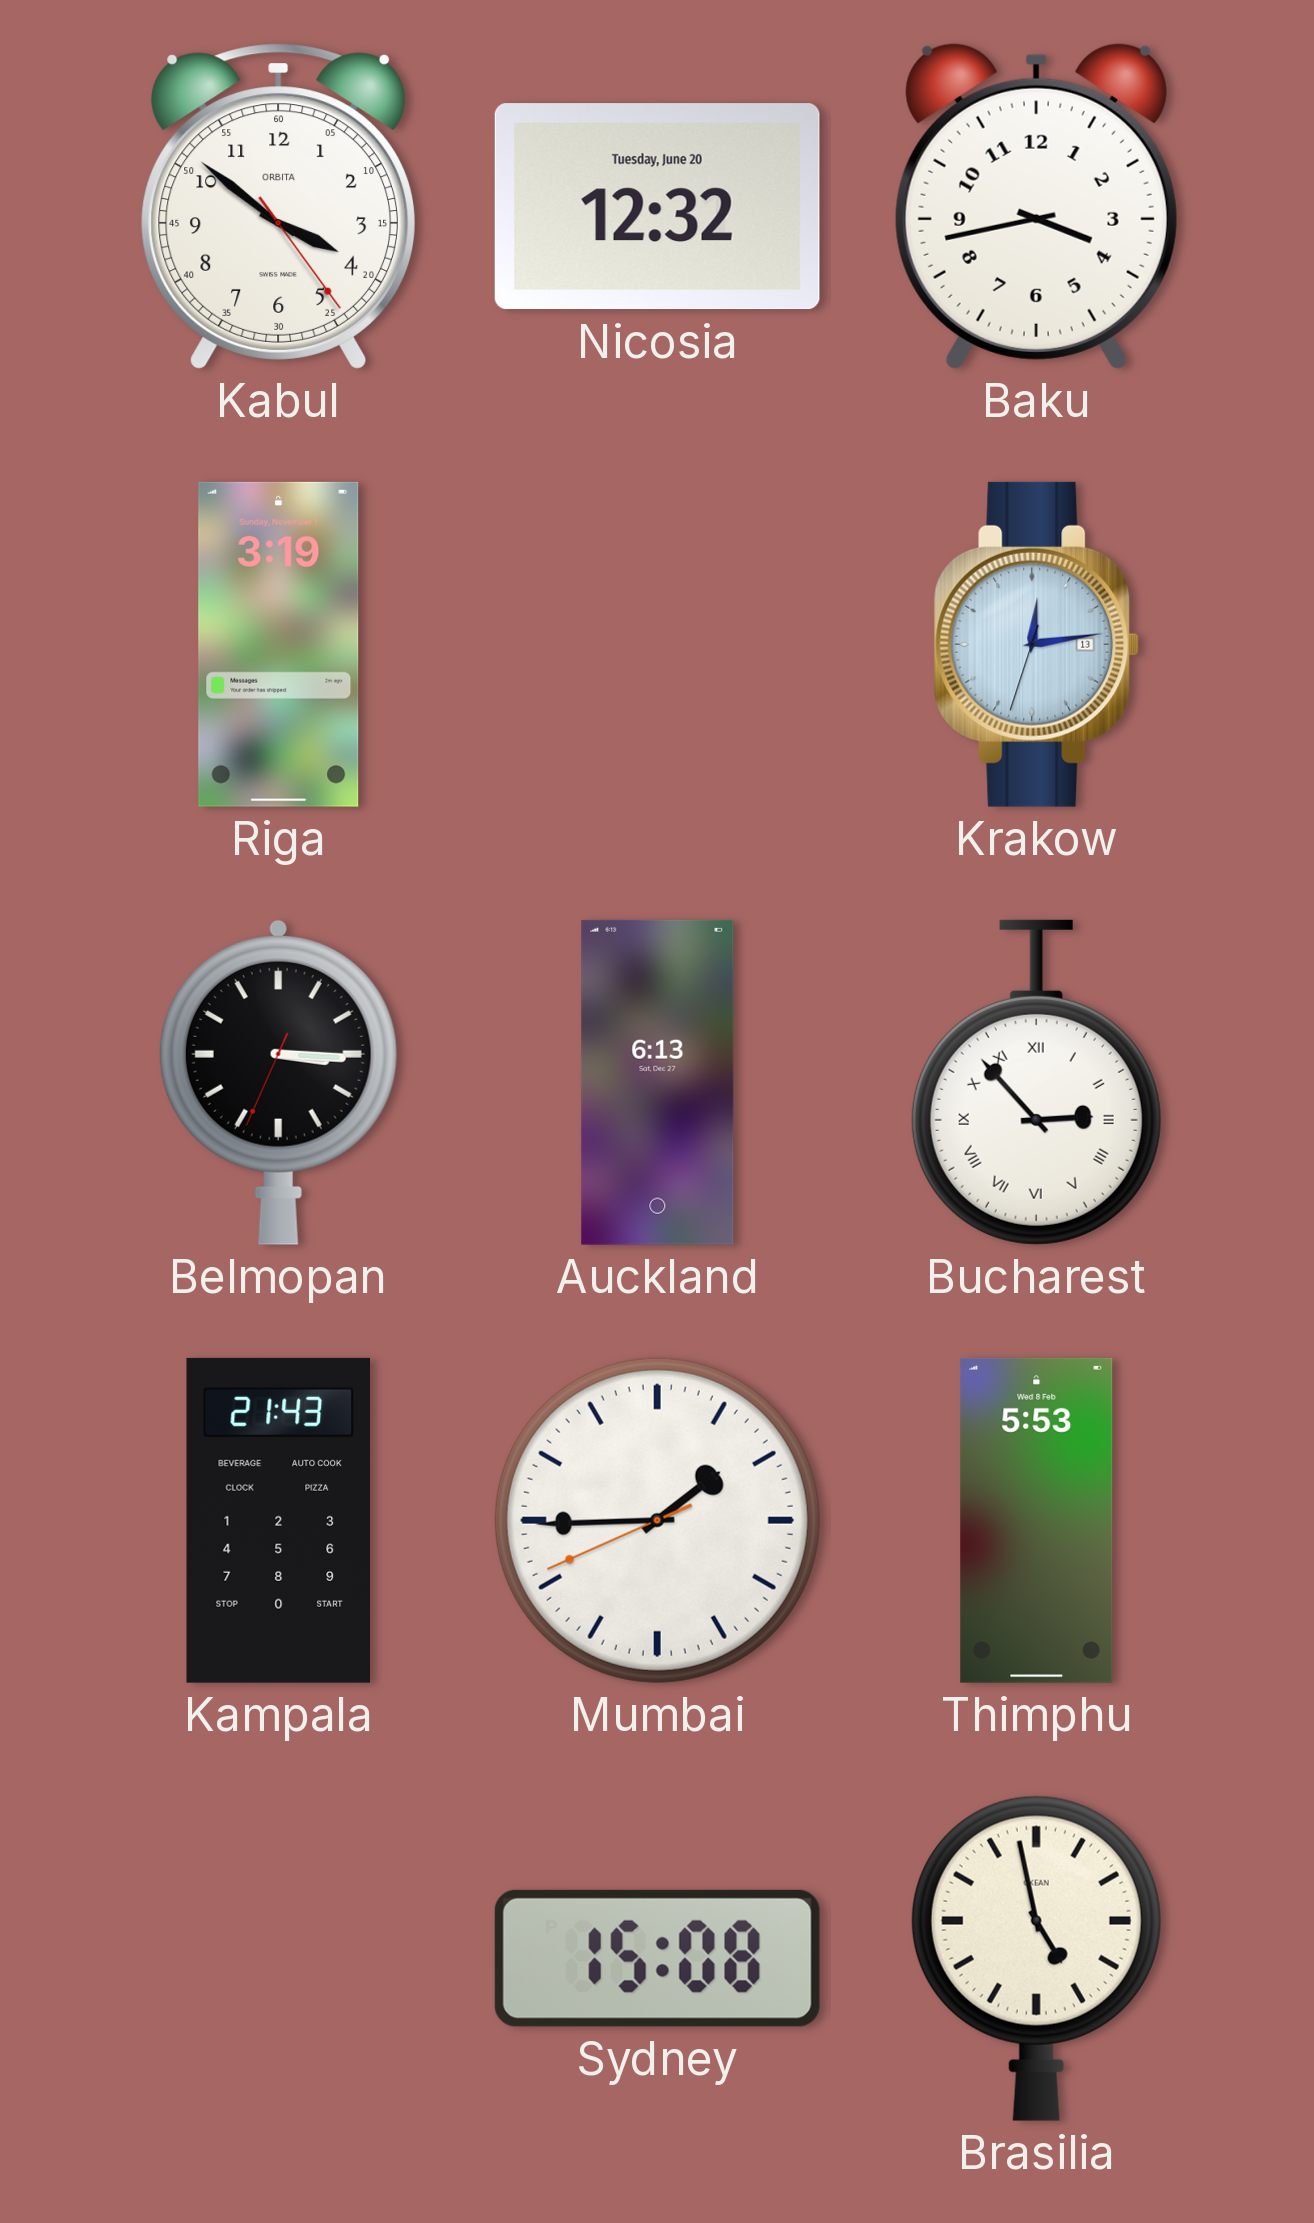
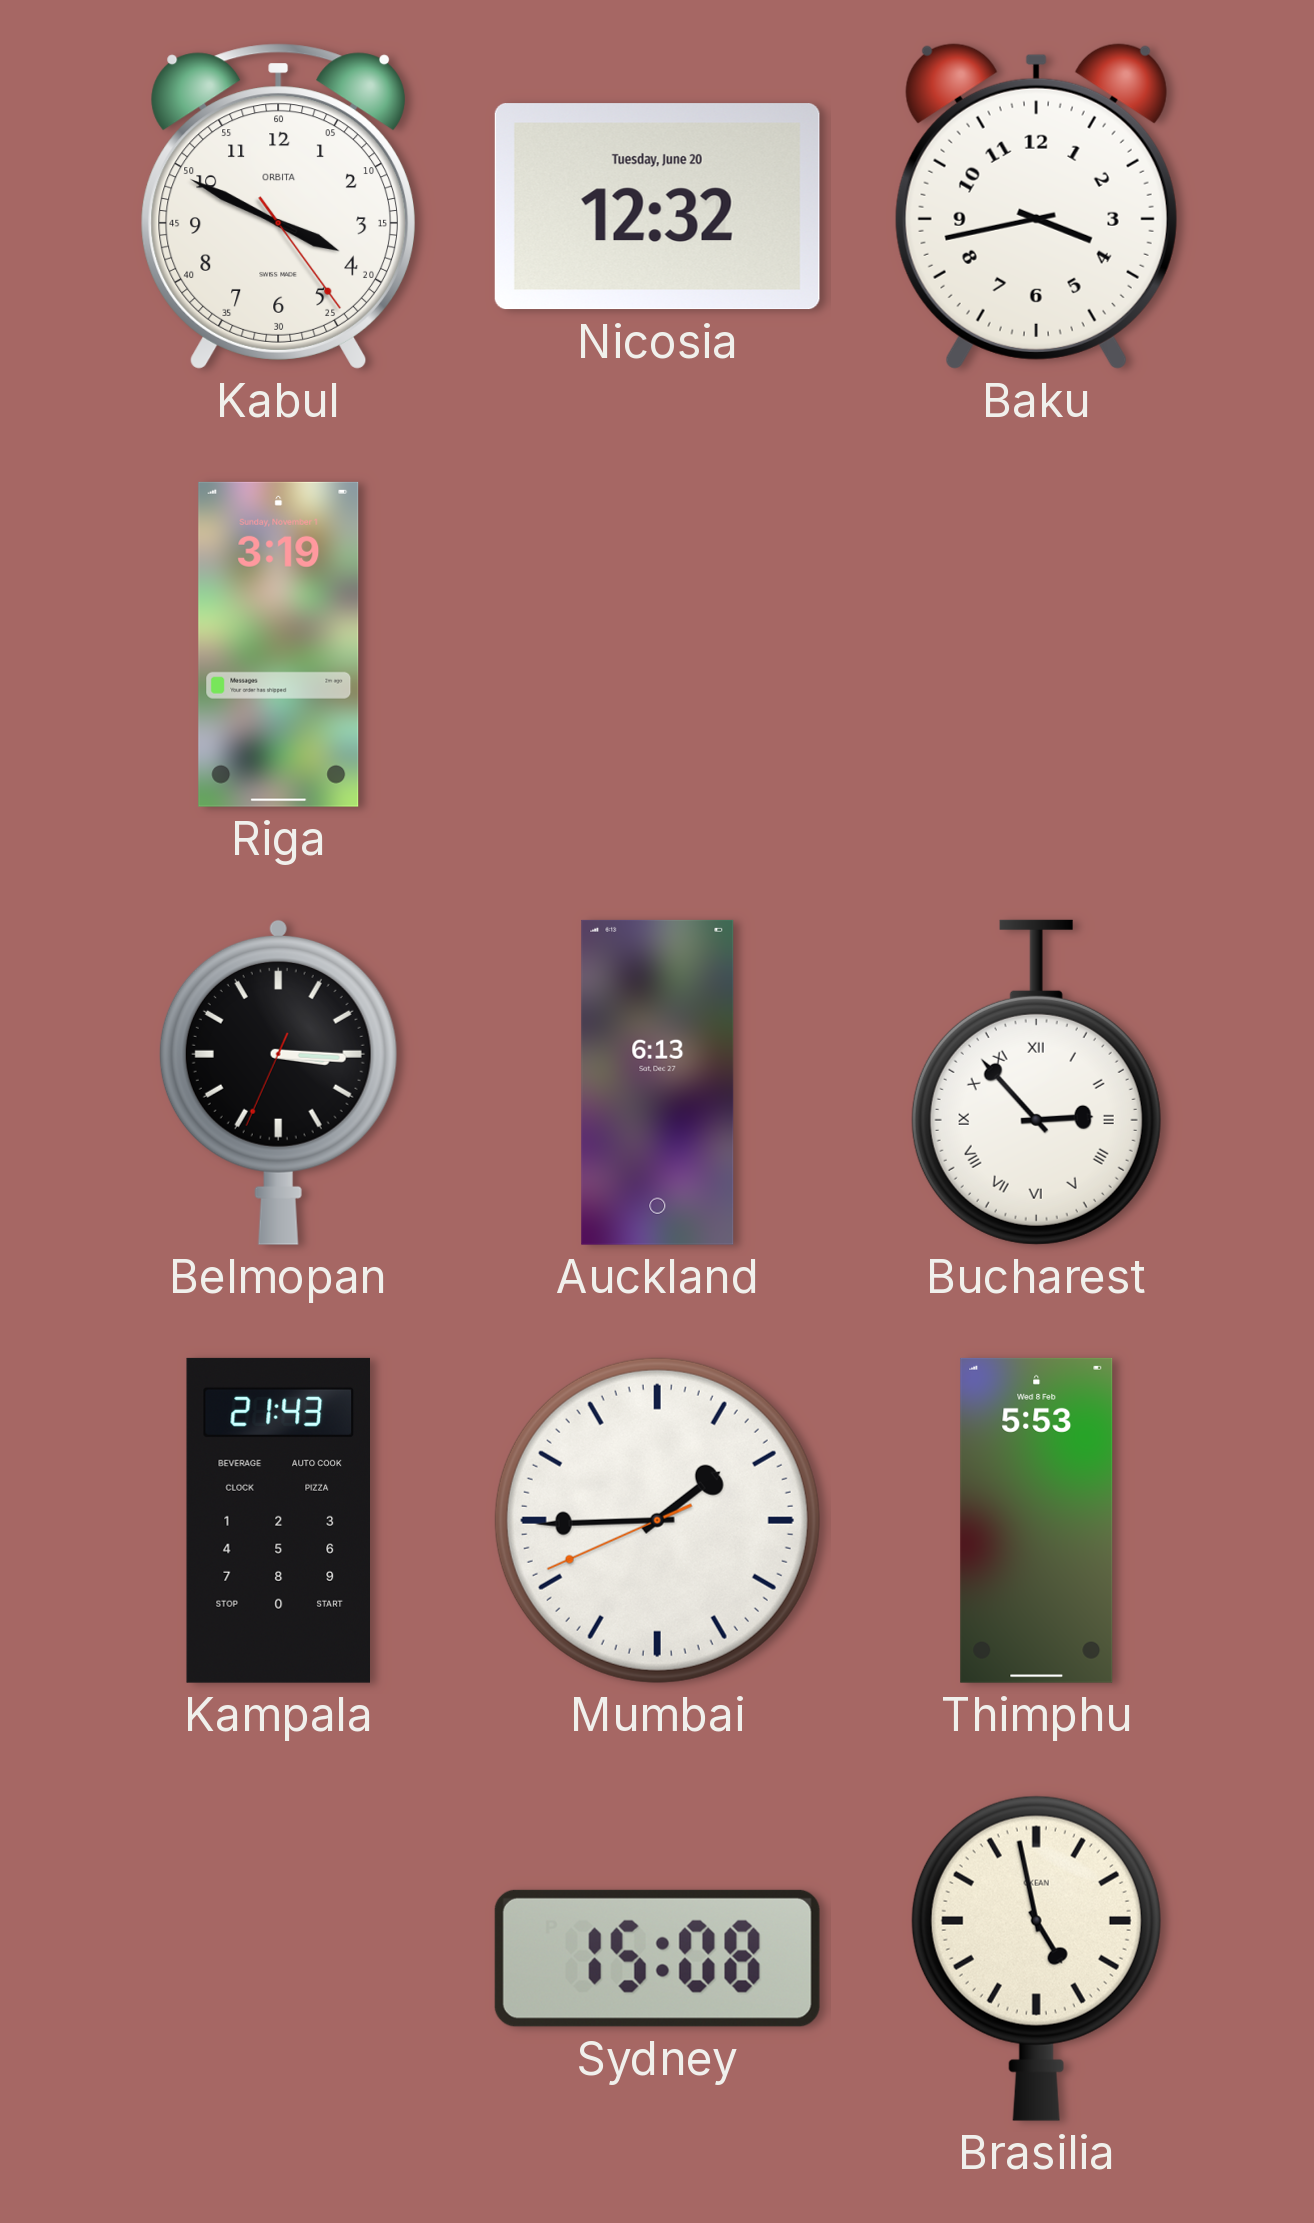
Kabul: 3:51 -> 3:49 (278, 206)
Krakow: 12:13 -> none (1037, 644)
